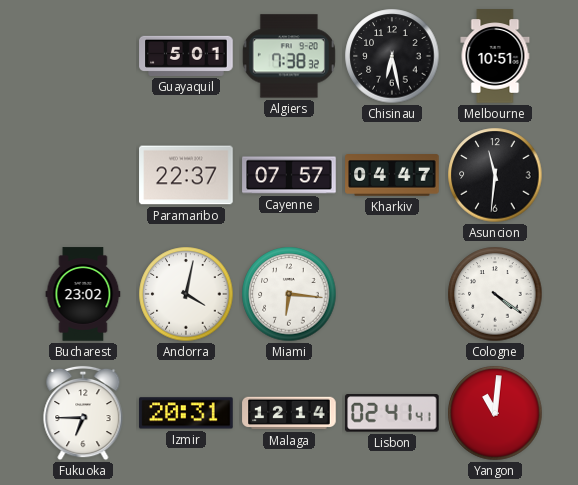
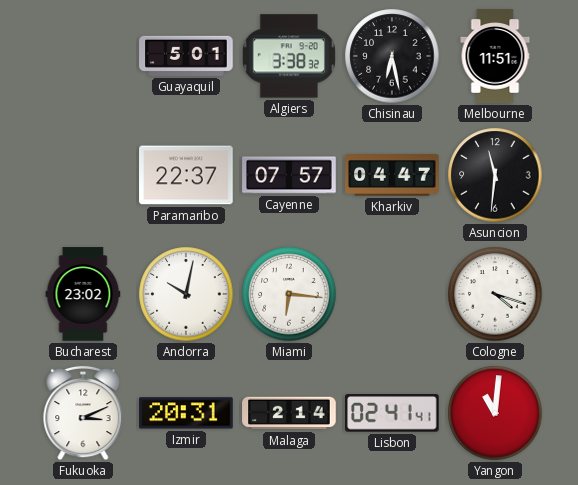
Algiers: 7:38 -> 3:38 (289, 56)
Melbourne: 10:51 -> 11:51 (495, 56)
Andorra: 4:02 -> 10:02 (186, 294)
Cologne: 4:21 -> 4:18 (495, 294)
Fukuoka: 6:45 -> 3:11 (83, 413)
Malaga: 12:14 -> 2:14 (289, 413)
